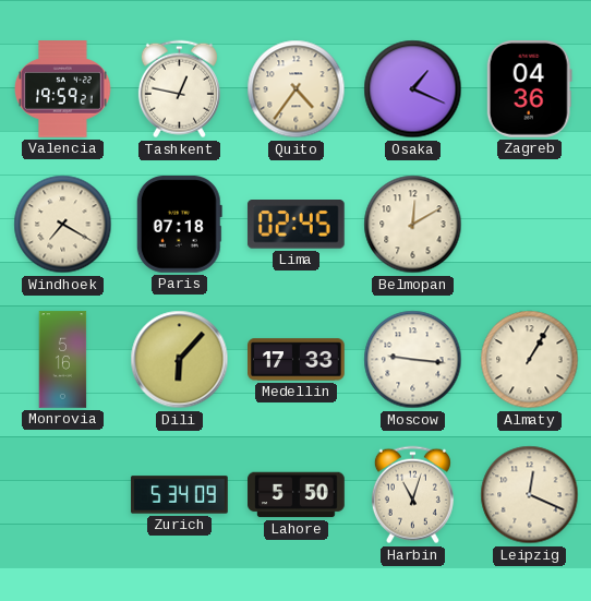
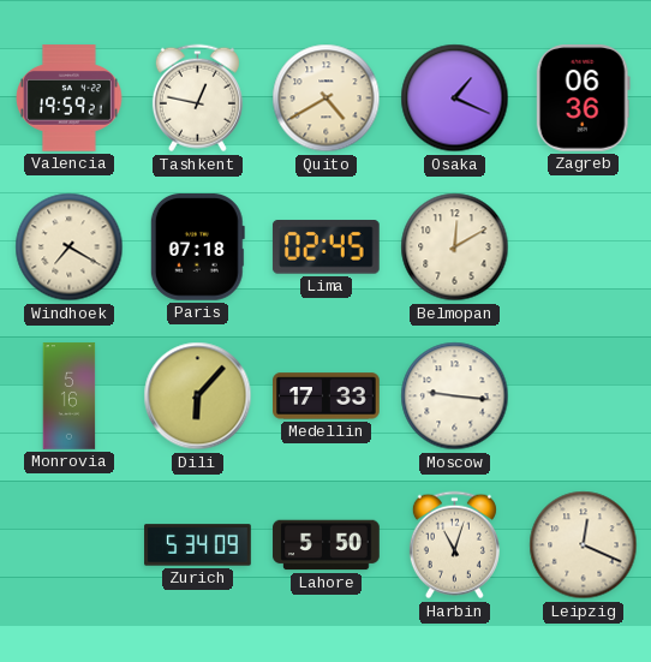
Quito: 4:36 -> 4:40 (327, 99)
Zagreb: 04:36 -> 06:36 (583, 99)
Almaty: 1:05 -> none (530, 360)
